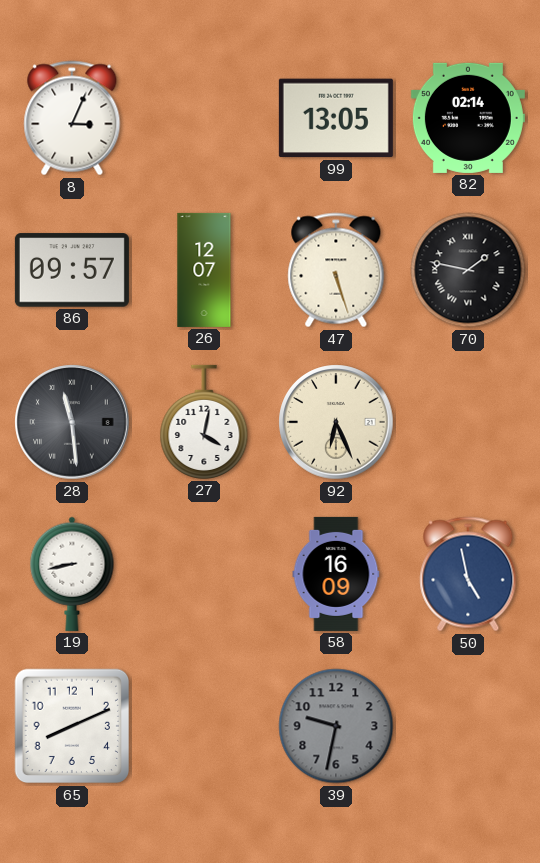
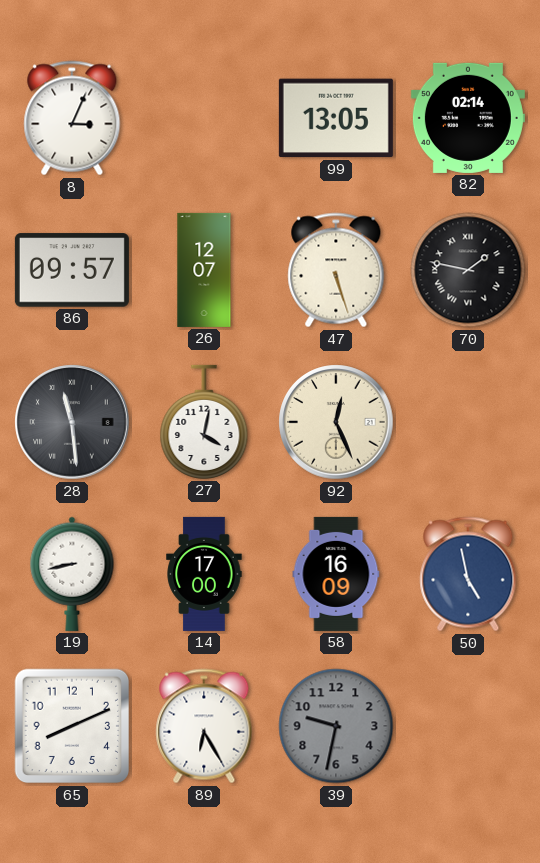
92: 6:26 -> 12:26 (336, 422)
14: none -> 17:00 (204, 574)
89: none -> 6:25 (204, 726)
